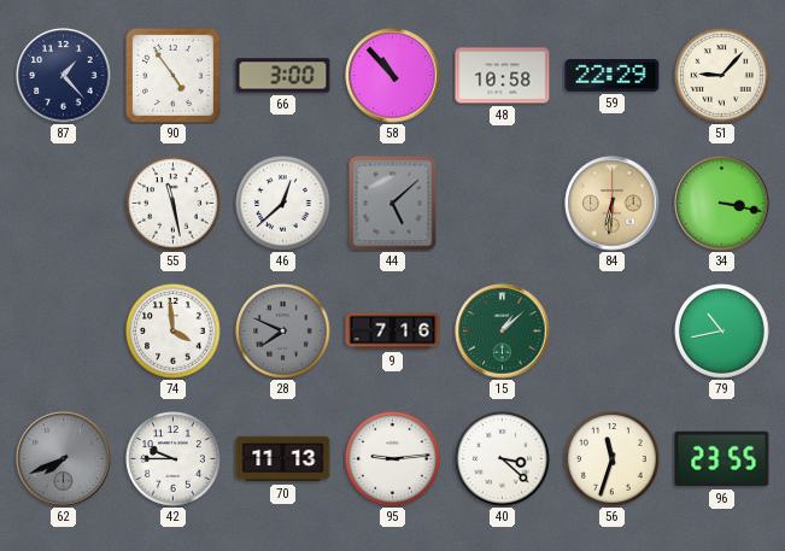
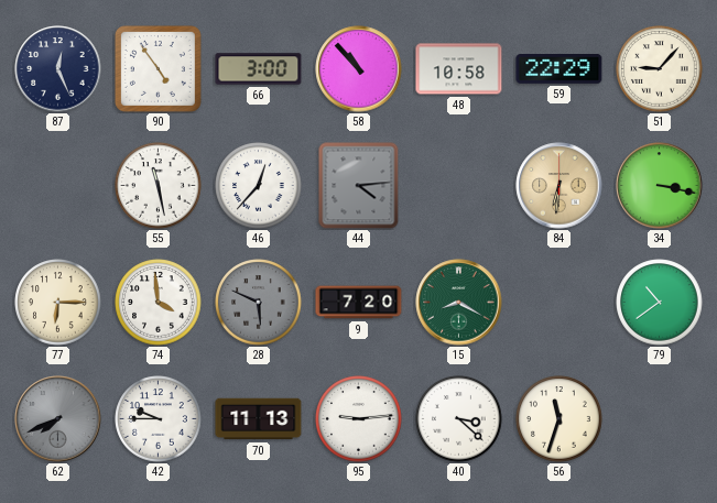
87: 1:23 -> 12:26 (58, 69)
46: 12:38 -> 12:37 (259, 186)
44: 5:08 -> 4:14 (359, 186)
77: none -> 6:15 (58, 303)
28: 7:49 -> 5:49 (259, 303)
9: 7:16 -> 7:20 (359, 303)
15: 1:08 -> 8:20 (459, 303)
79: 10:43 -> 10:39 (660, 303)
96: 23:55 -> none (722, 459)
